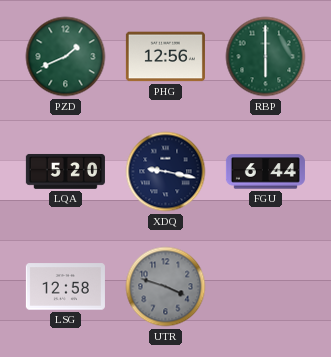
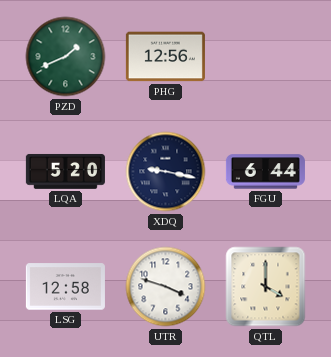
RBP: 6:00 -> none (266, 57)
UTR dial: grey -> white (166, 287)
QTL: none -> 4:00 (266, 287)
